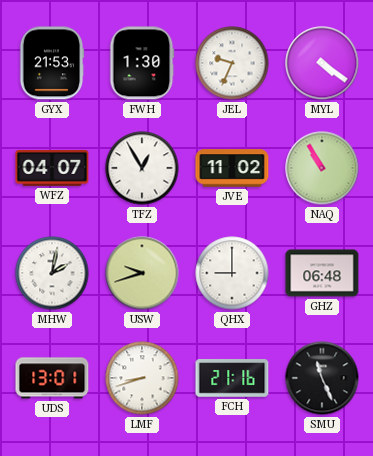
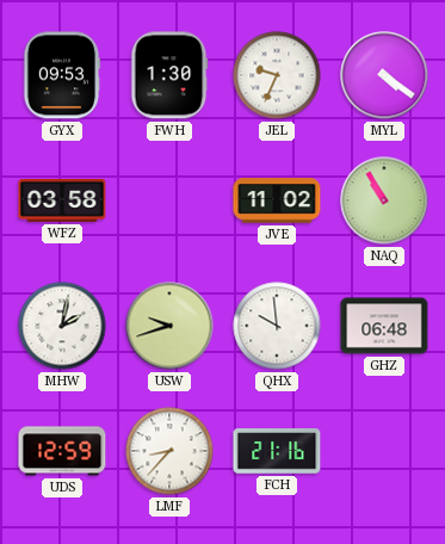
GYX: 21:53 -> 09:53 (62, 75)
WFZ: 04:07 -> 03:58 (62, 200)
TFZ: 12:55 -> none (142, 168)
QHX: 9:00 -> 9:59 (277, 326)
UDS: 13:01 -> 12:59 (62, 451)
LMF: 8:42 -> 8:37 (169, 451)
SMU: 11:26 -> none (322, 378)
